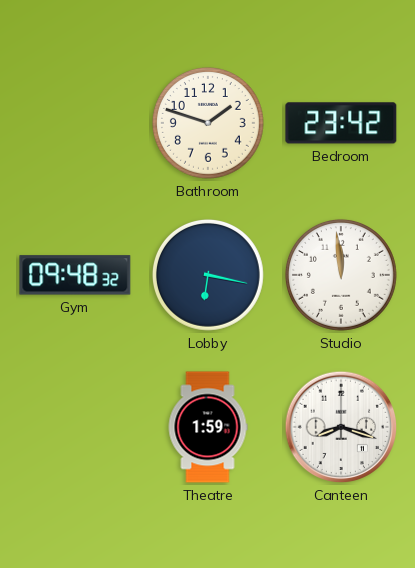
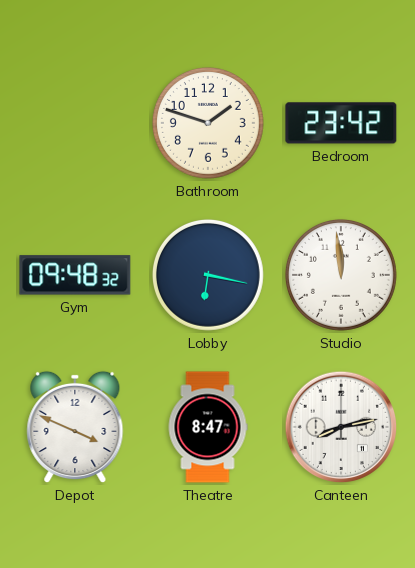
Depot: none -> 3:49 (75, 427)
Theatre: 1:59 -> 8:47 (208, 427)
Canteen: 8:18 -> 8:13 (341, 427)
